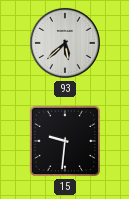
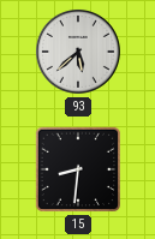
15: 9:31 -> 8:31 (78, 169)
